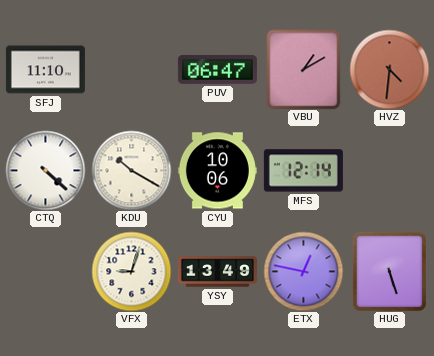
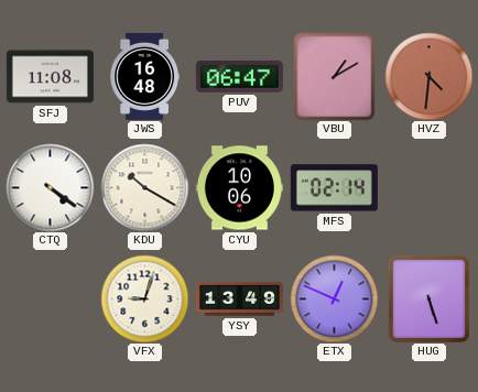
SFJ: 11:10 -> 11:08 (50, 77)
JWS: none -> 16:48 (144, 76)
CTQ: 4:22 -> 4:21 (50, 187)
MFS: 12:14 -> 02:14 (334, 188)
ETX: 12:47 -> 12:49 (334, 298)
